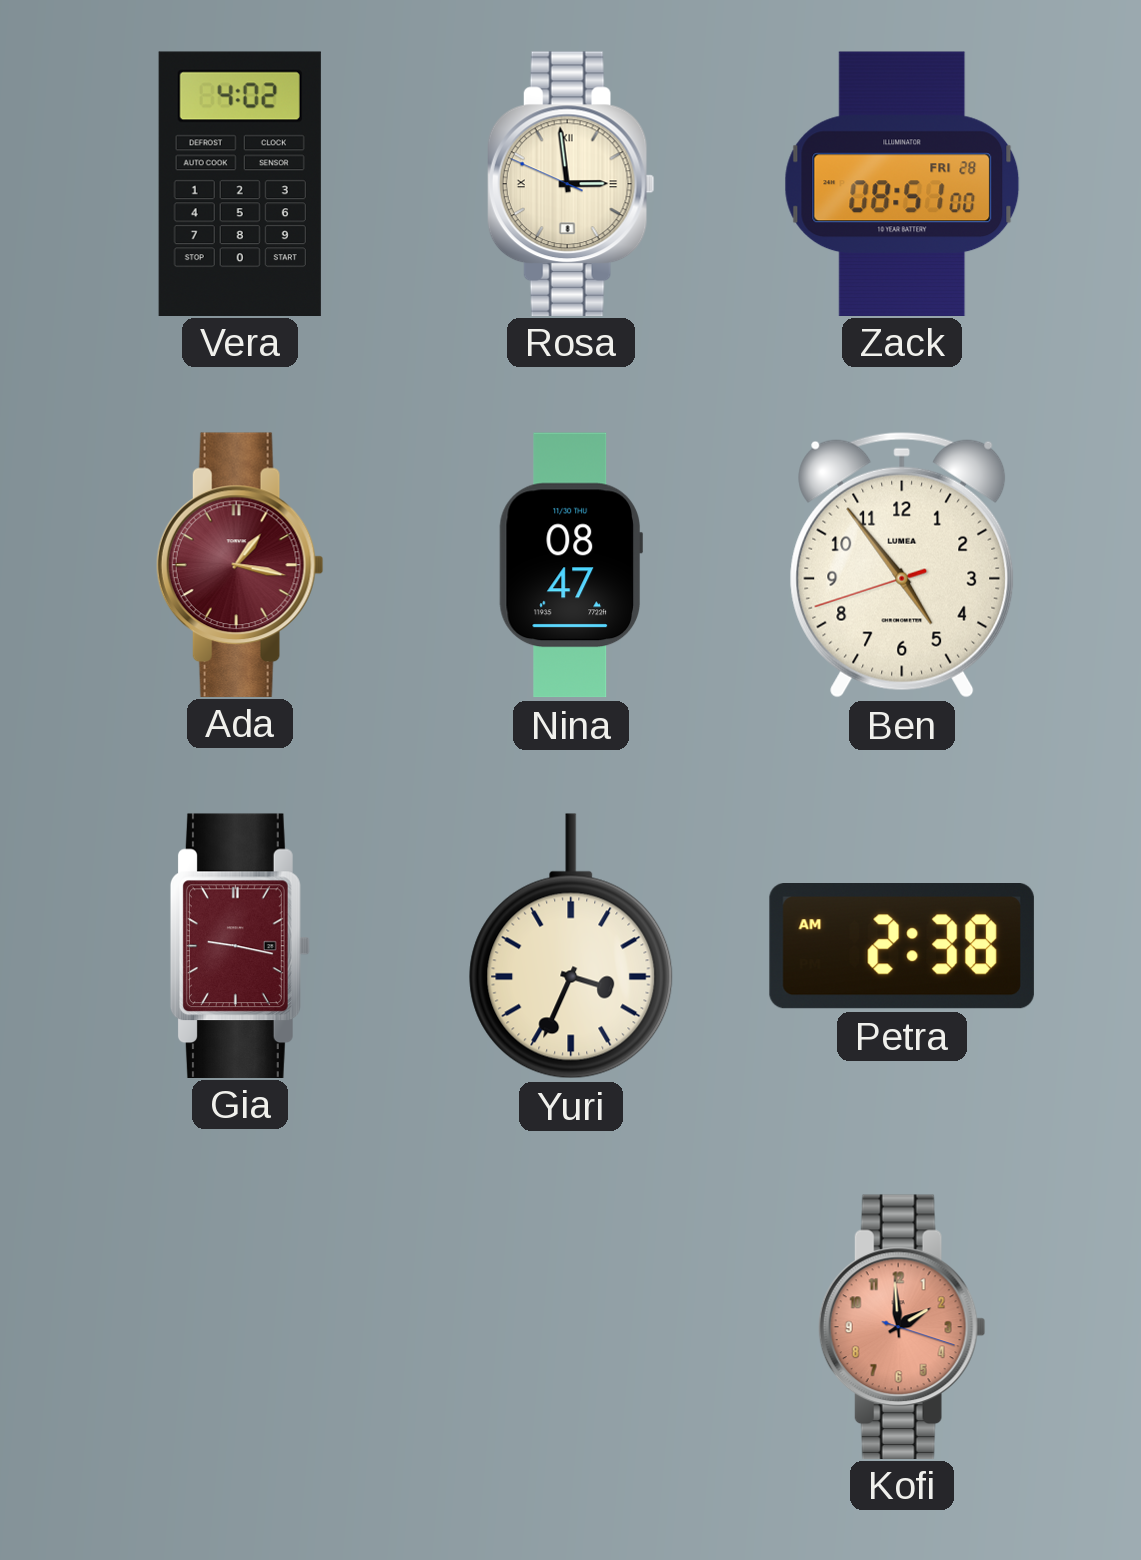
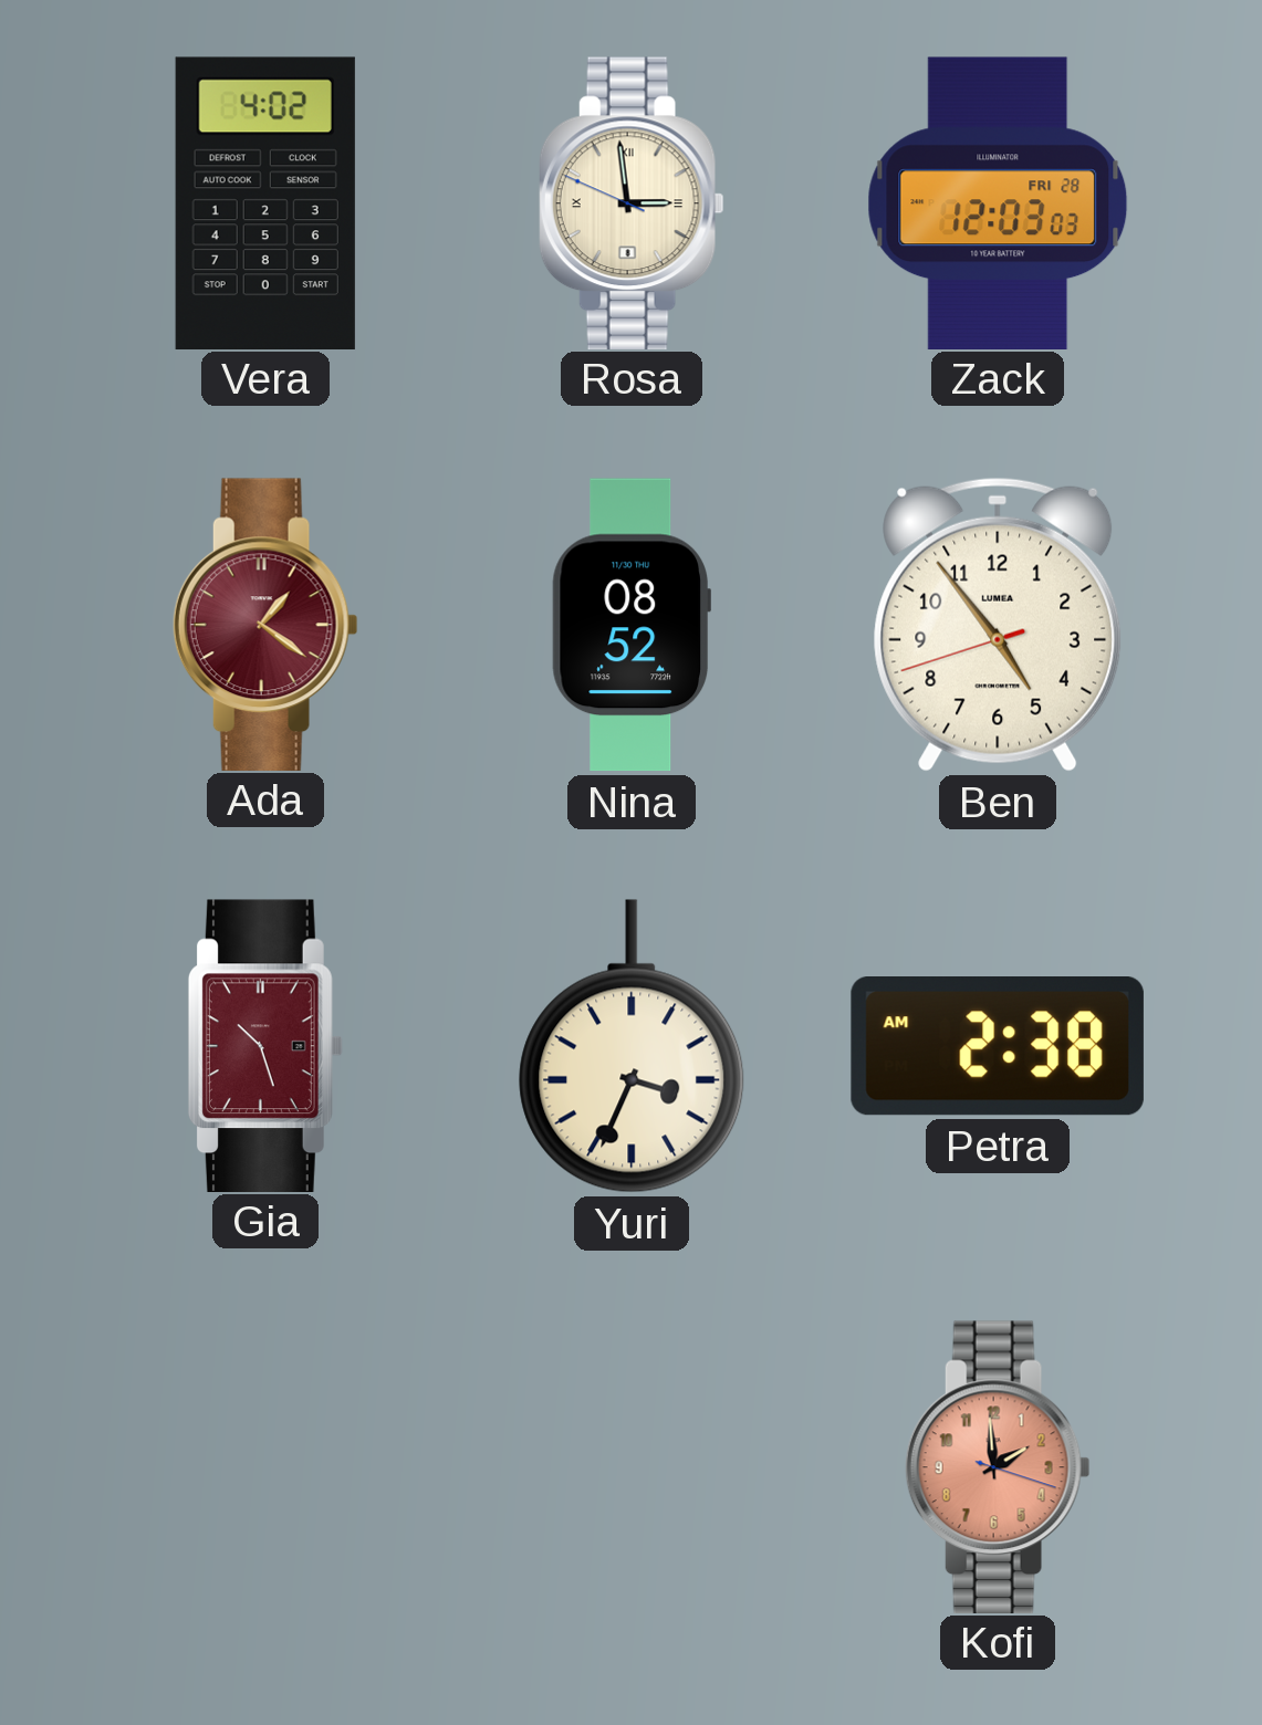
Zack: 08:51 -> 12:03 (998, 202)
Ada: 1:17 -> 1:21 (265, 624)
Nina: 08:47 -> 08:52 (632, 625)
Gia: 9:17 -> 10:27 (265, 1045)
